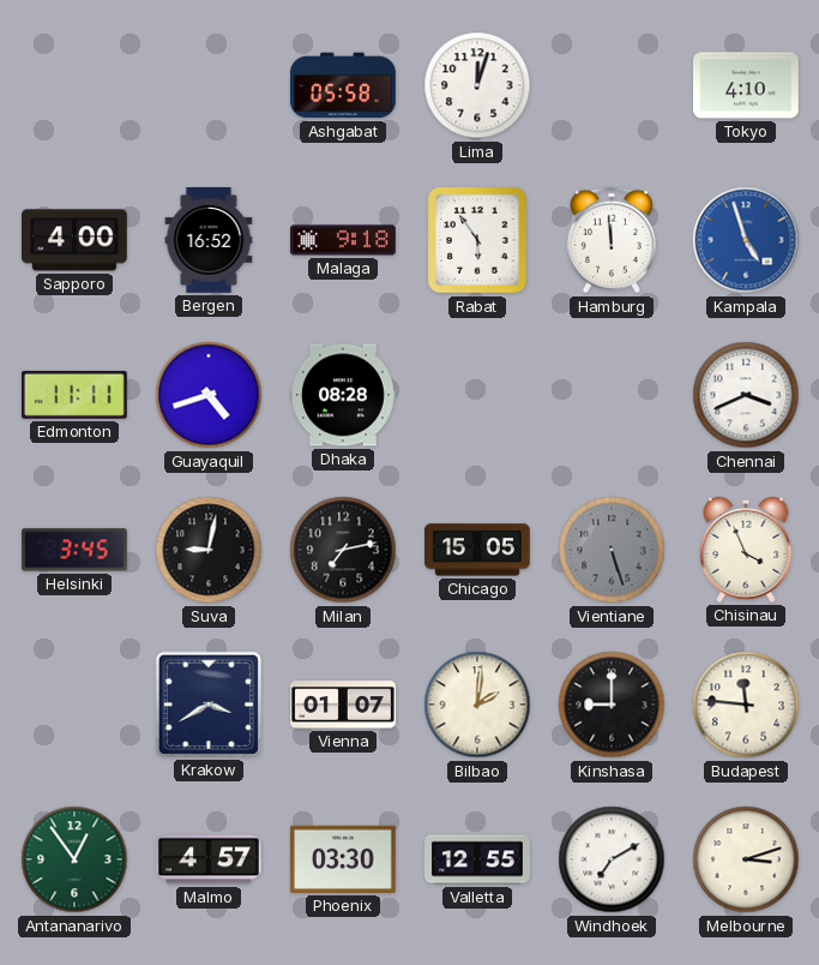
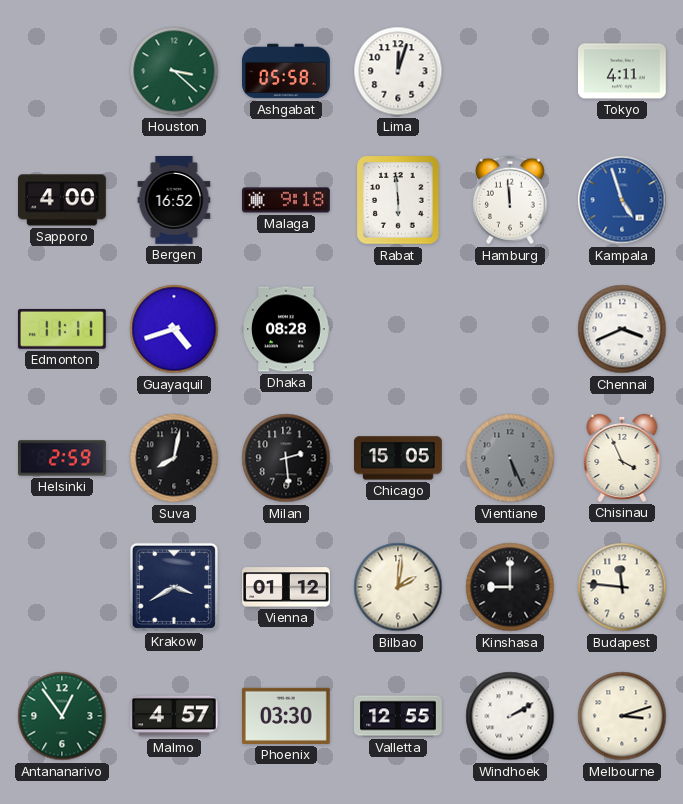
Houston: none -> 3:22 (174, 71)
Tokyo: 4:10 -> 4:11 (623, 71)
Rabat: 5:54 -> 5:59 (398, 200)
Helsinki: 3:45 -> 2:59 (63, 458)
Suva: 9:02 -> 8:02 (174, 458)
Milan: 7:13 -> 2:29 (286, 458)
Vientiane: 5:27 -> 5:26 (510, 458)
Vienna: 01:07 -> 01:12 (286, 587)
Windhoek: 7:10 -> 2:10 (510, 716)
